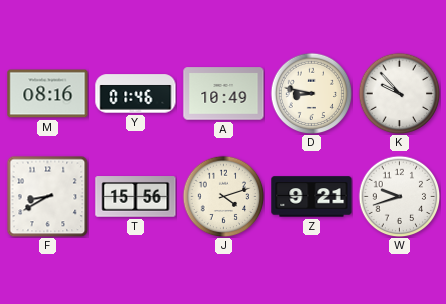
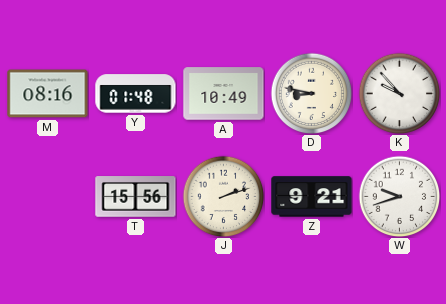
Y: 01:46 -> 01:48 (136, 94)
F: 8:40 -> none (47, 196)
J: 4:12 -> 2:12 (223, 196)
